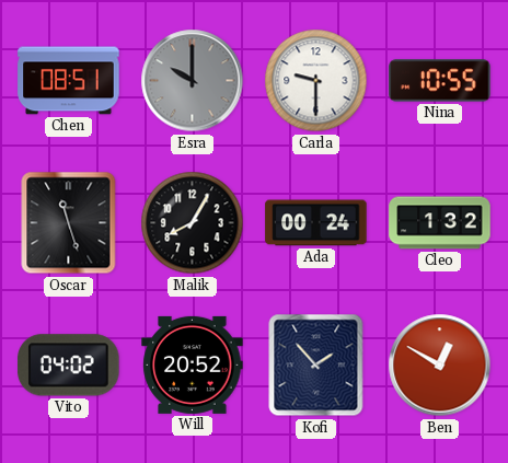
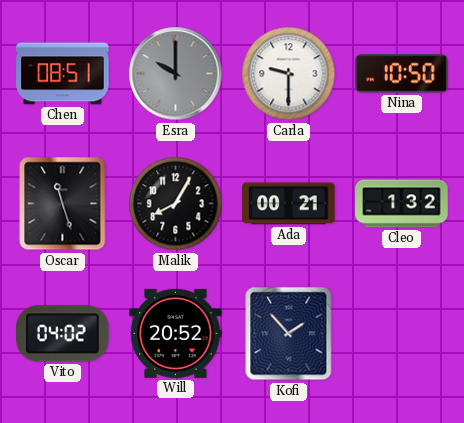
Nina: 10:55 -> 10:50 (402, 74)
Ada: 00:24 -> 00:21 (289, 204)
Ben: 12:50 -> none (440, 366)
